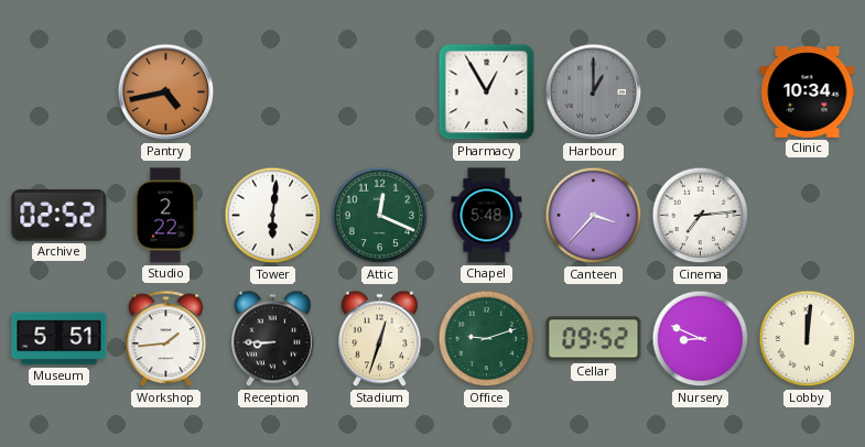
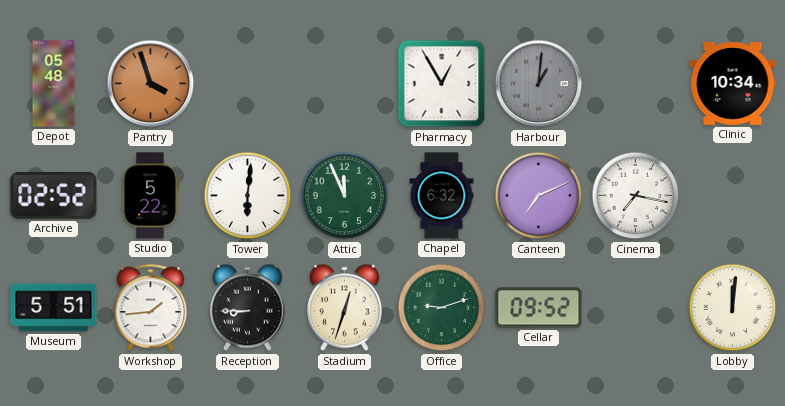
Depot: none -> 05:48 (54, 84)
Pantry: 4:43 -> 3:57 (151, 84)
Harbour: 1:00 -> 1:01 (539, 84)
Studio: 2:22 -> 5:22 (150, 196)
Attic: 12:19 -> 11:56 (345, 196)
Chapel: 5:48 -> 6:32 (442, 196)
Canteen: 3:37 -> 7:11 (539, 196)
Cinema: 7:14 -> 7:17 (636, 196)
Nursery: 8:49 -> none (701, 339)
